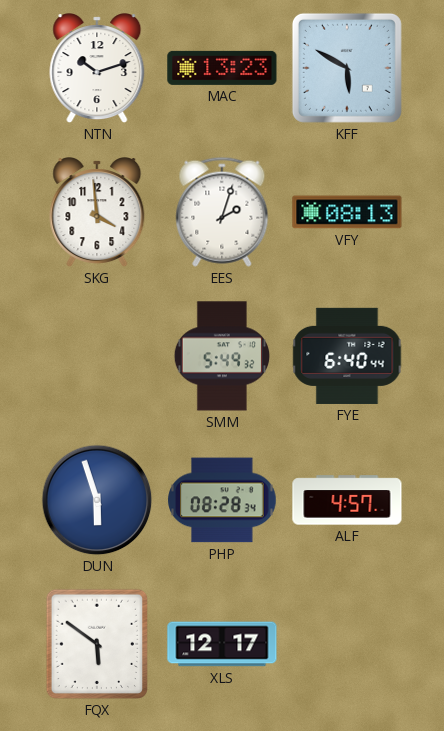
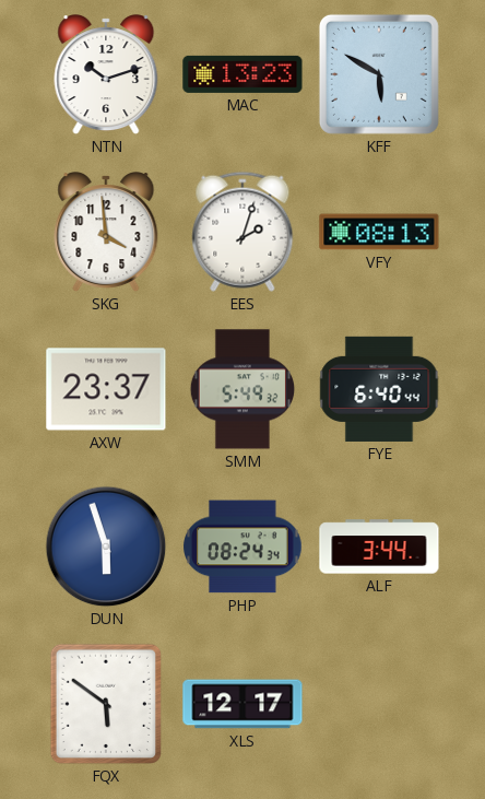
AXW: none -> 23:37 (106, 389)
PHP: 08:28 -> 08:24 (242, 547)
ALF: 4:57 -> 3:44 (379, 547)
